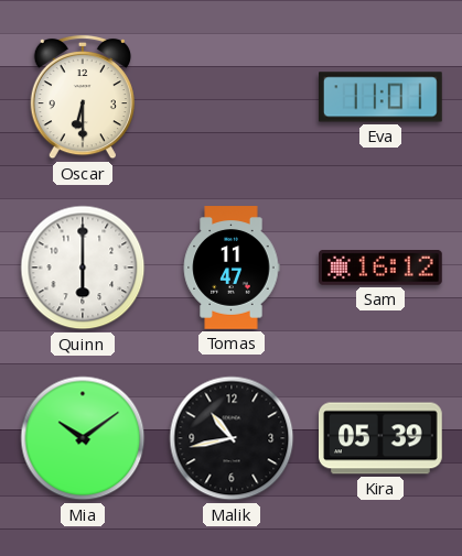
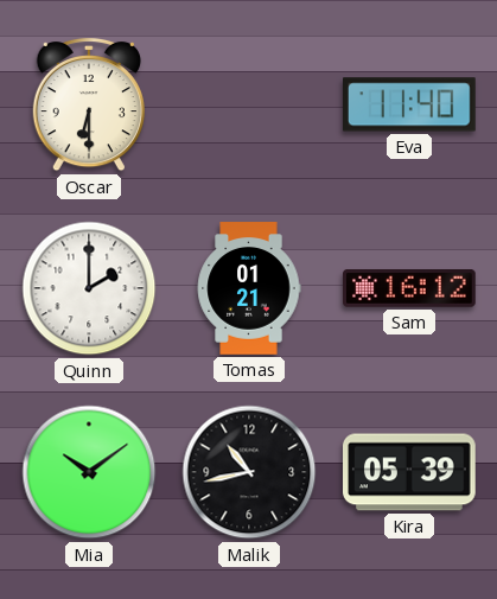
Eva: 11:01 -> 11:40 (410, 104)
Quinn: 6:00 -> 2:00 (89, 288)
Tomas: 11:47 -> 01:21 (249, 288)
